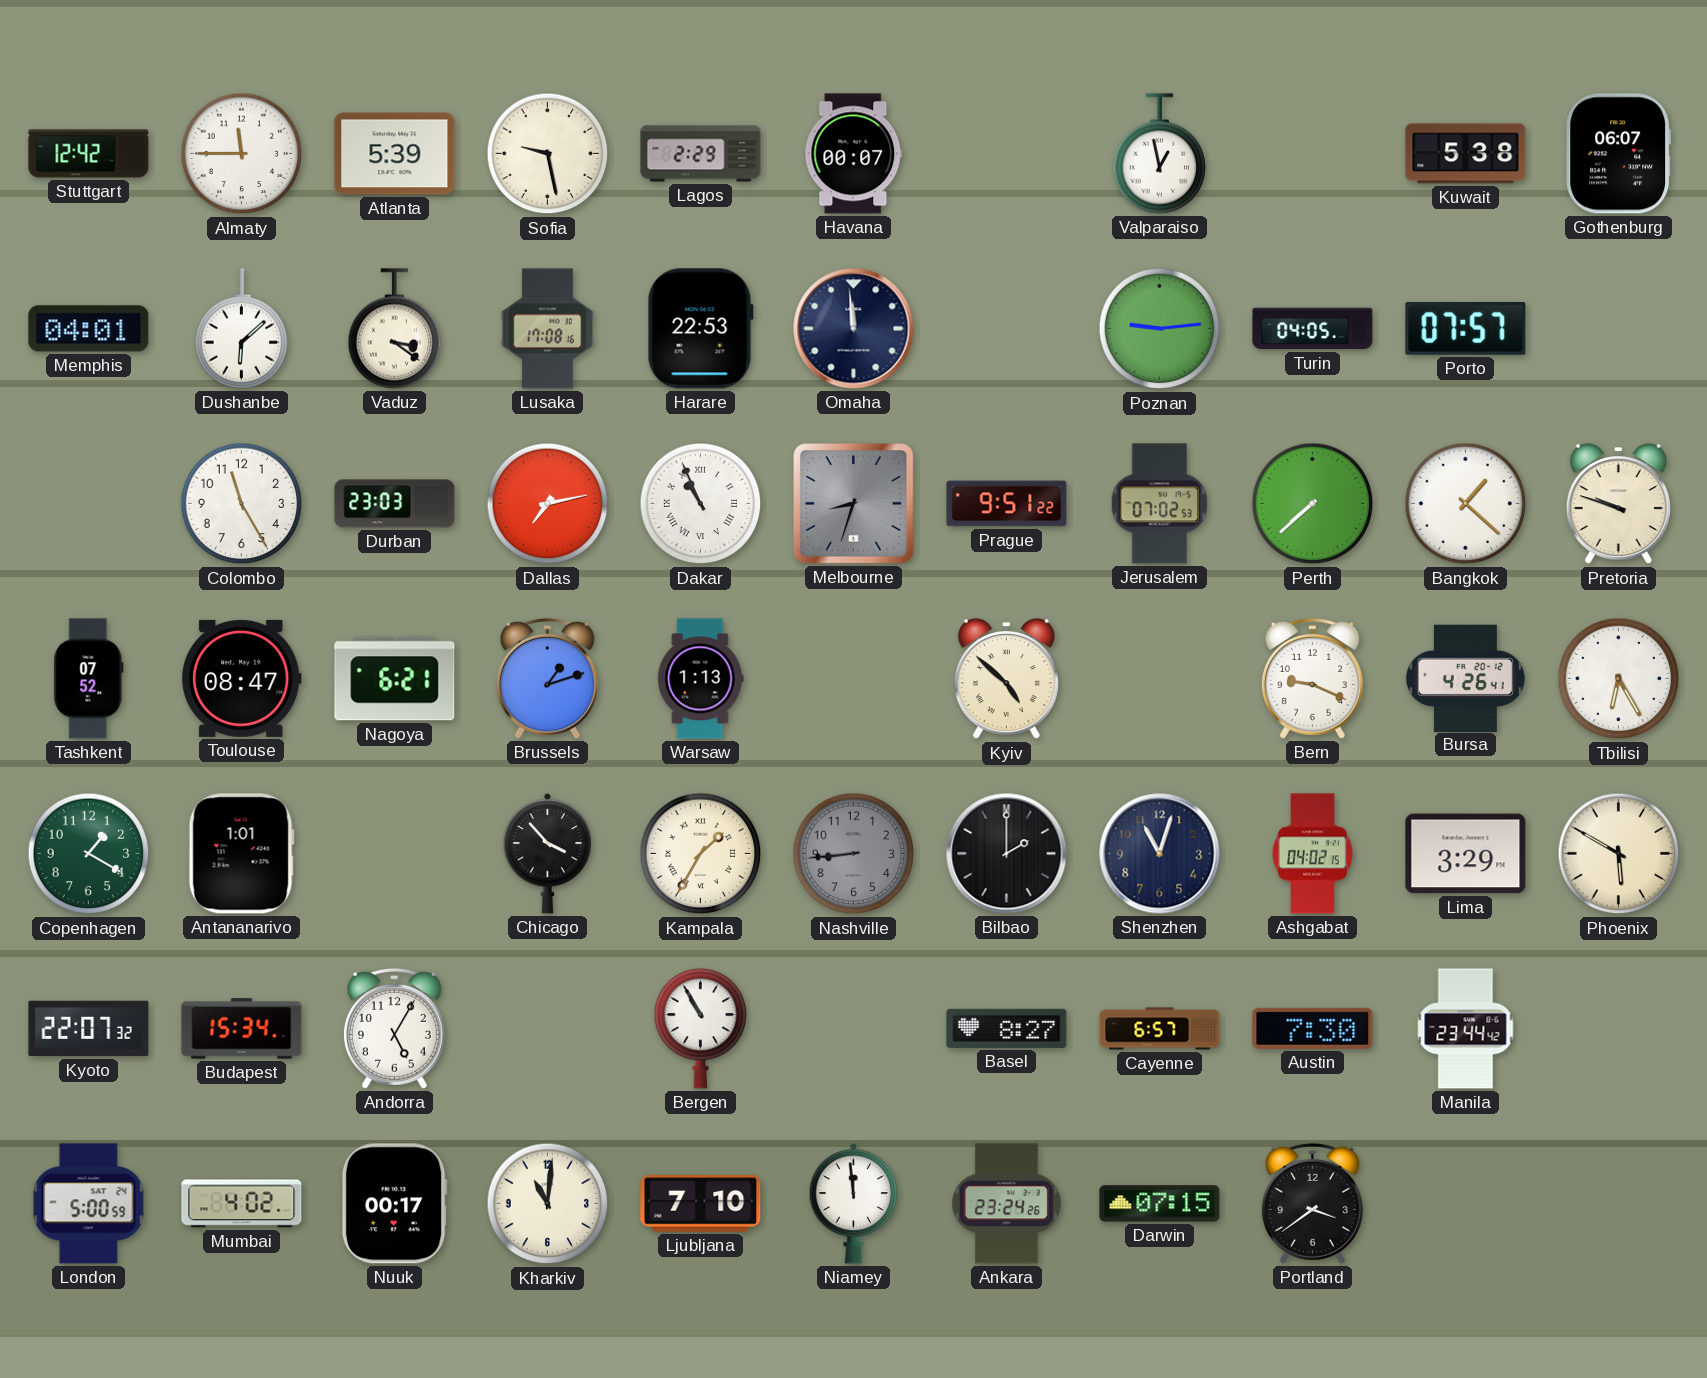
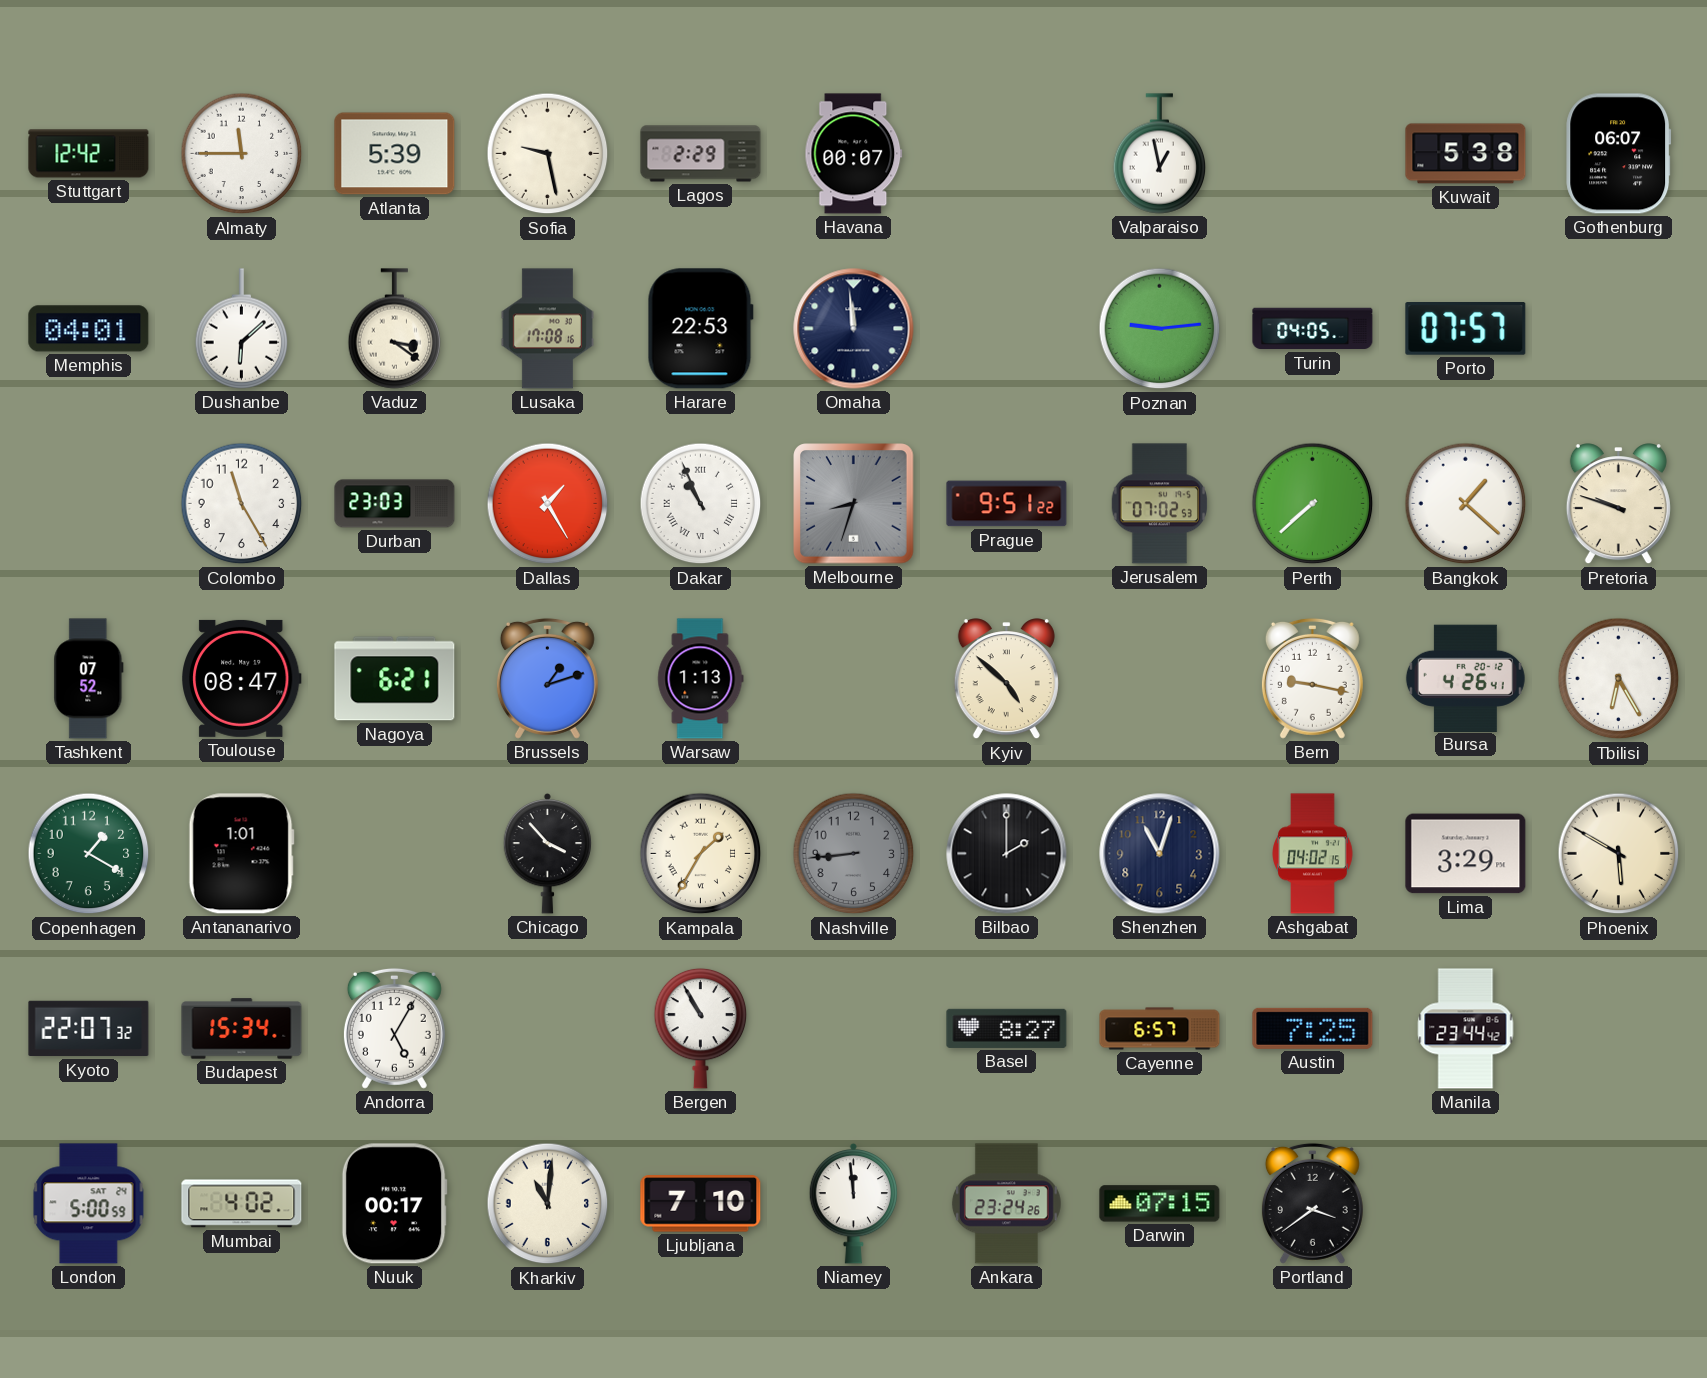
Dallas: 7:13 -> 1:25 (548, 504)
Bern: 9:19 -> 9:17 (1312, 678)
Austin: 7:30 -> 7:25 (1313, 1028)
